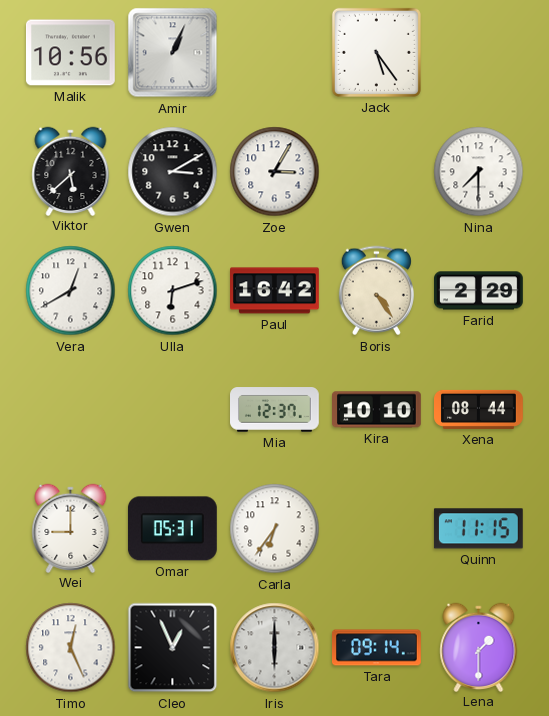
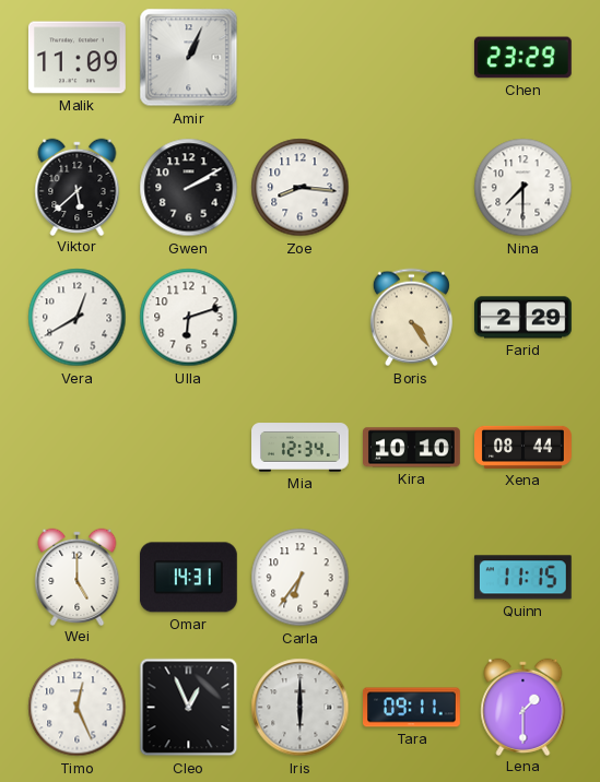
Malik: 10:56 -> 11:09 (78, 58)
Jack: 5:24 -> none (376, 52)
Chen: none -> 23:29 (522, 58)
Gwen: 3:10 -> 2:10 (189, 188)
Zoe: 3:05 -> 8:16 (301, 188)
Paul: 16:42 -> none (275, 291)
Mia: 12:37 -> 12:34 (301, 448)
Wei: 9:00 -> 5:00 (78, 577)
Omar: 05:31 -> 14:31 (188, 578)
Tara: 09:14 -> 09:11 (412, 708)
